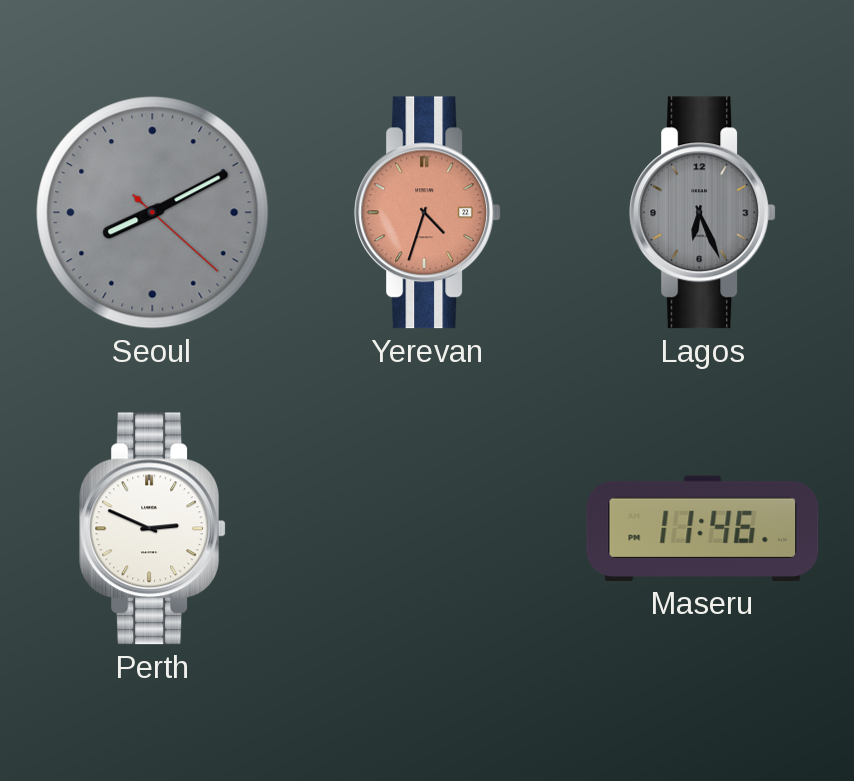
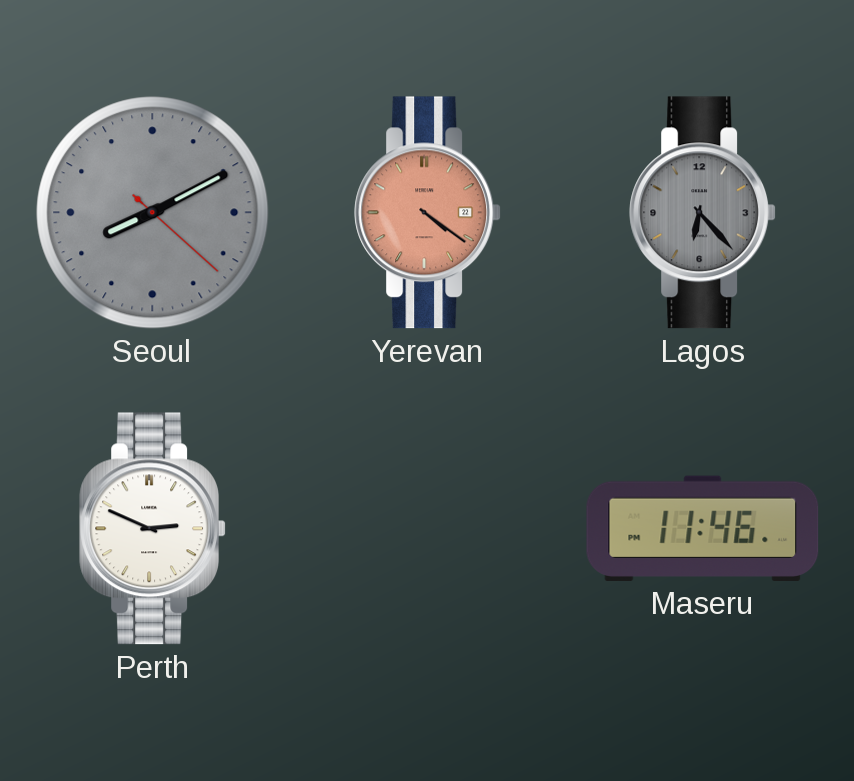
Yerevan: 4:33 -> 4:21 (428, 213)
Lagos: 6:26 -> 6:23 (703, 213)
